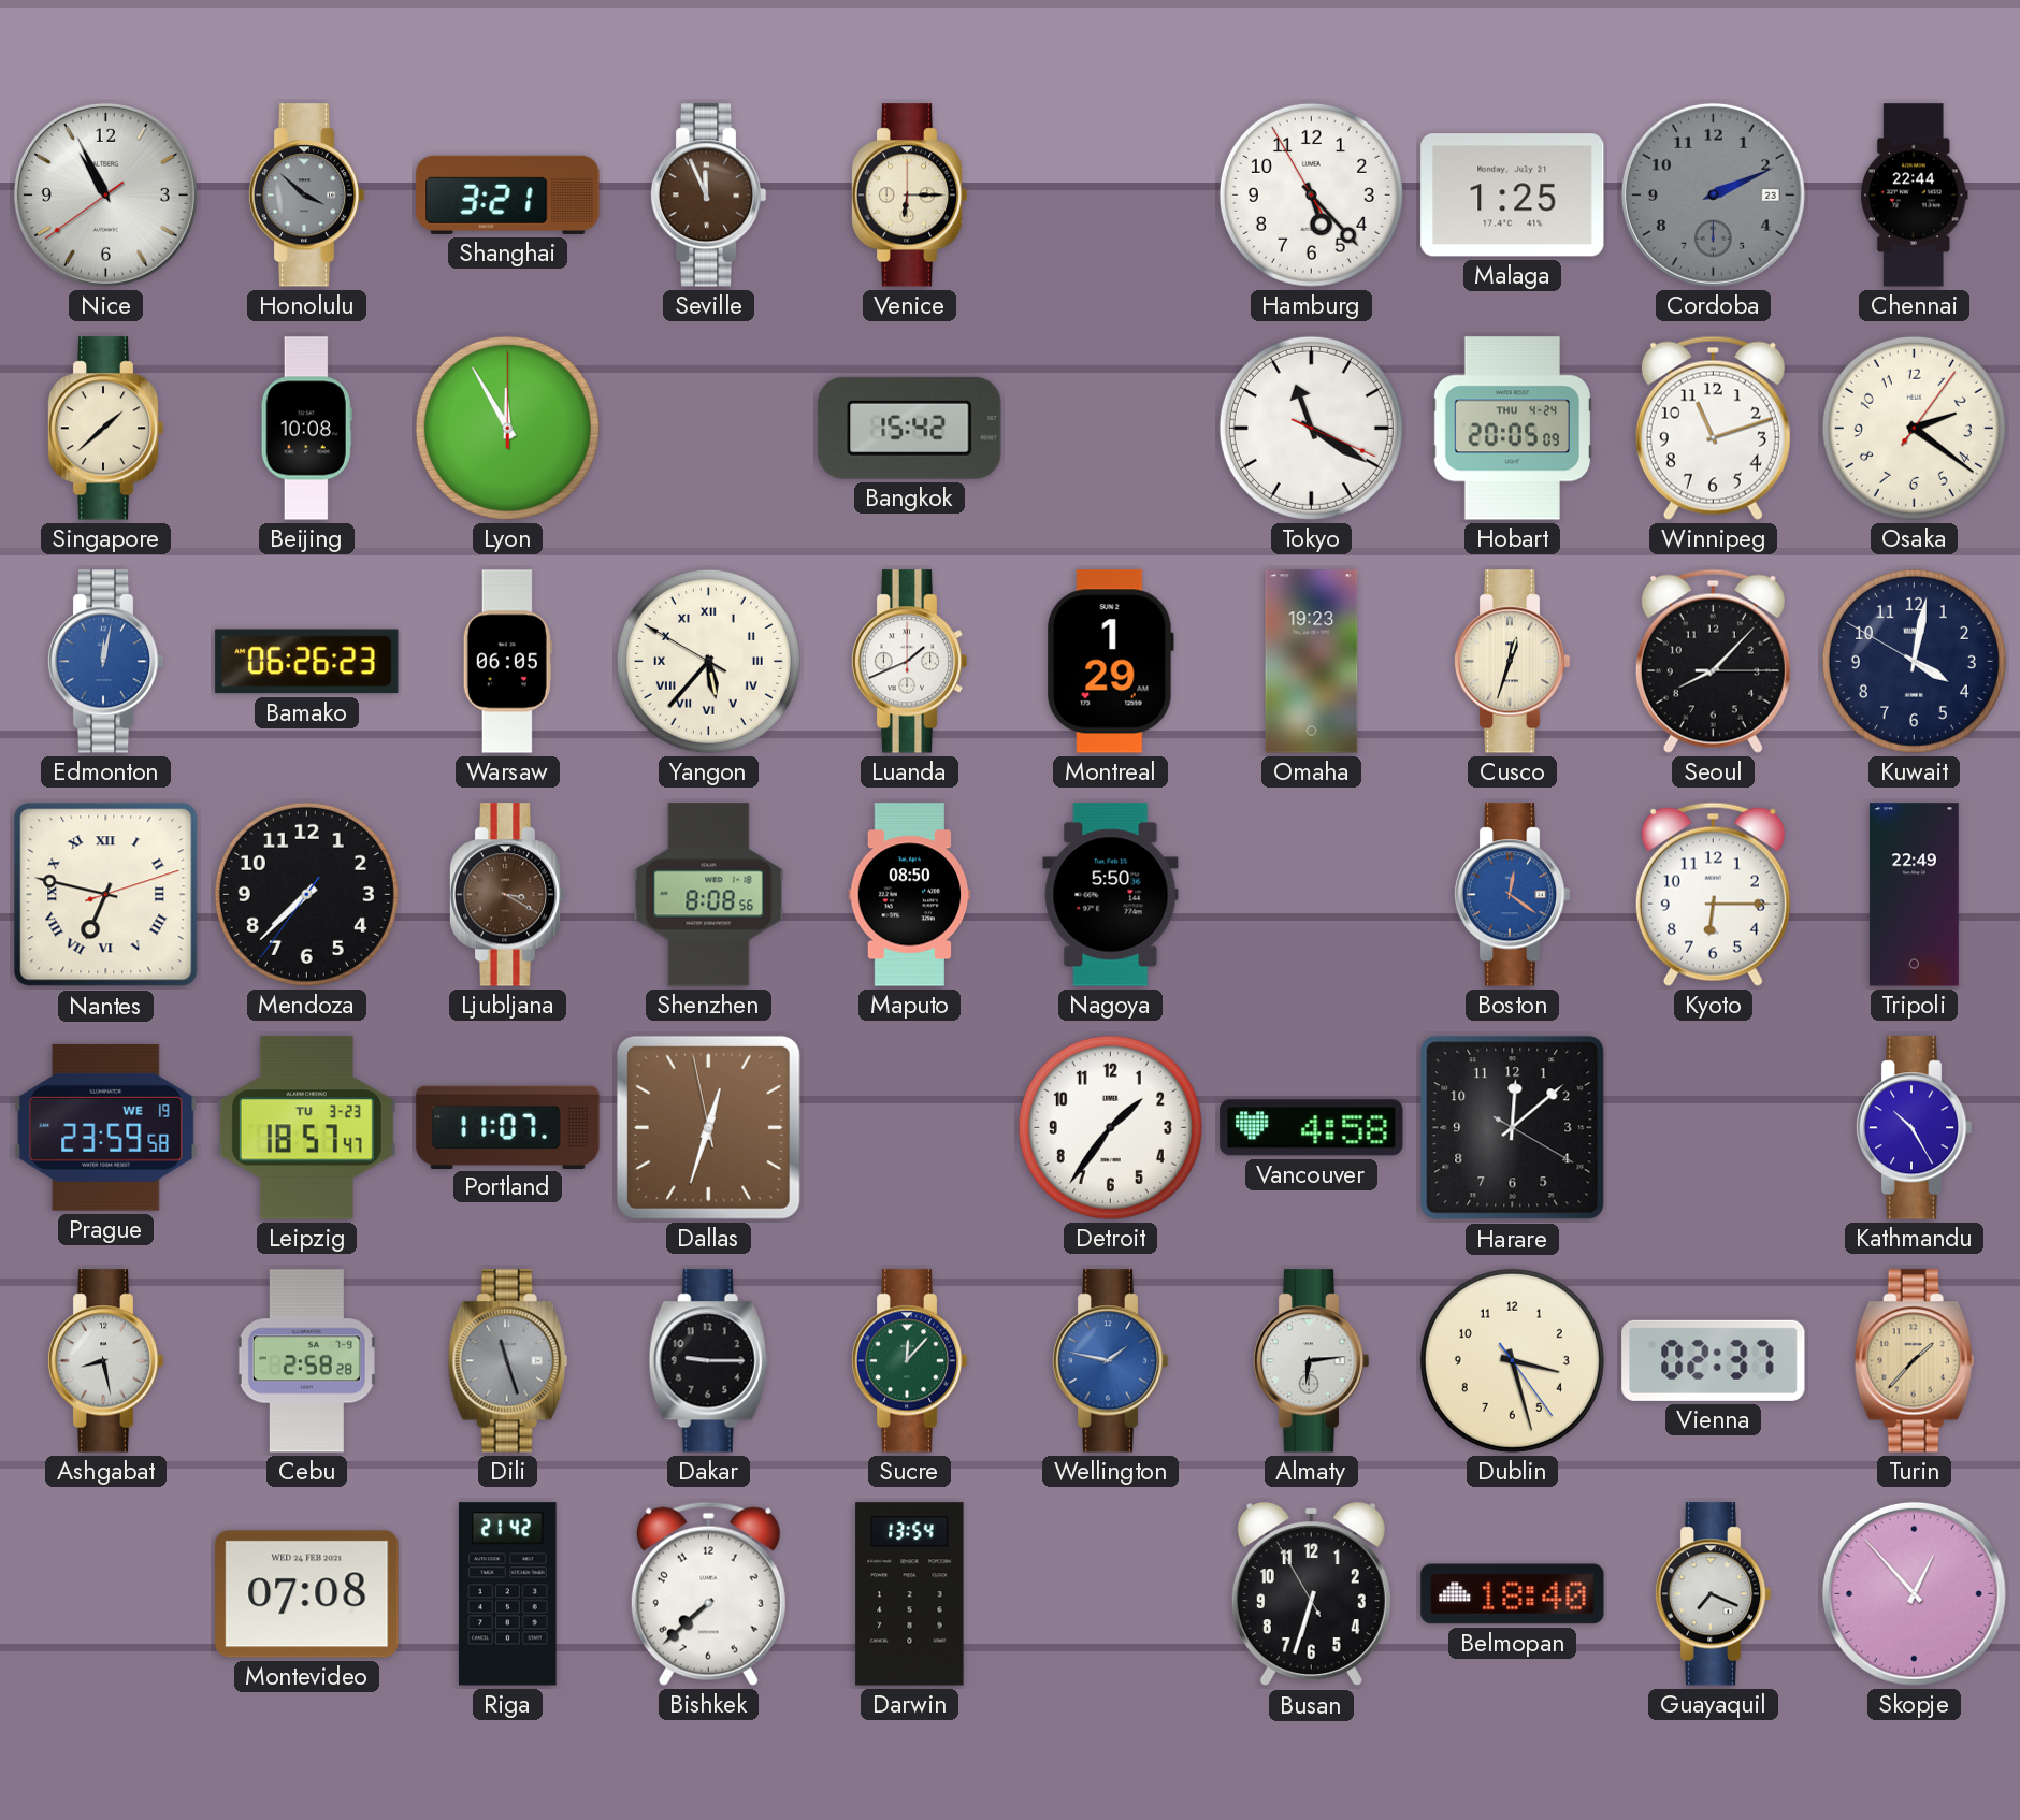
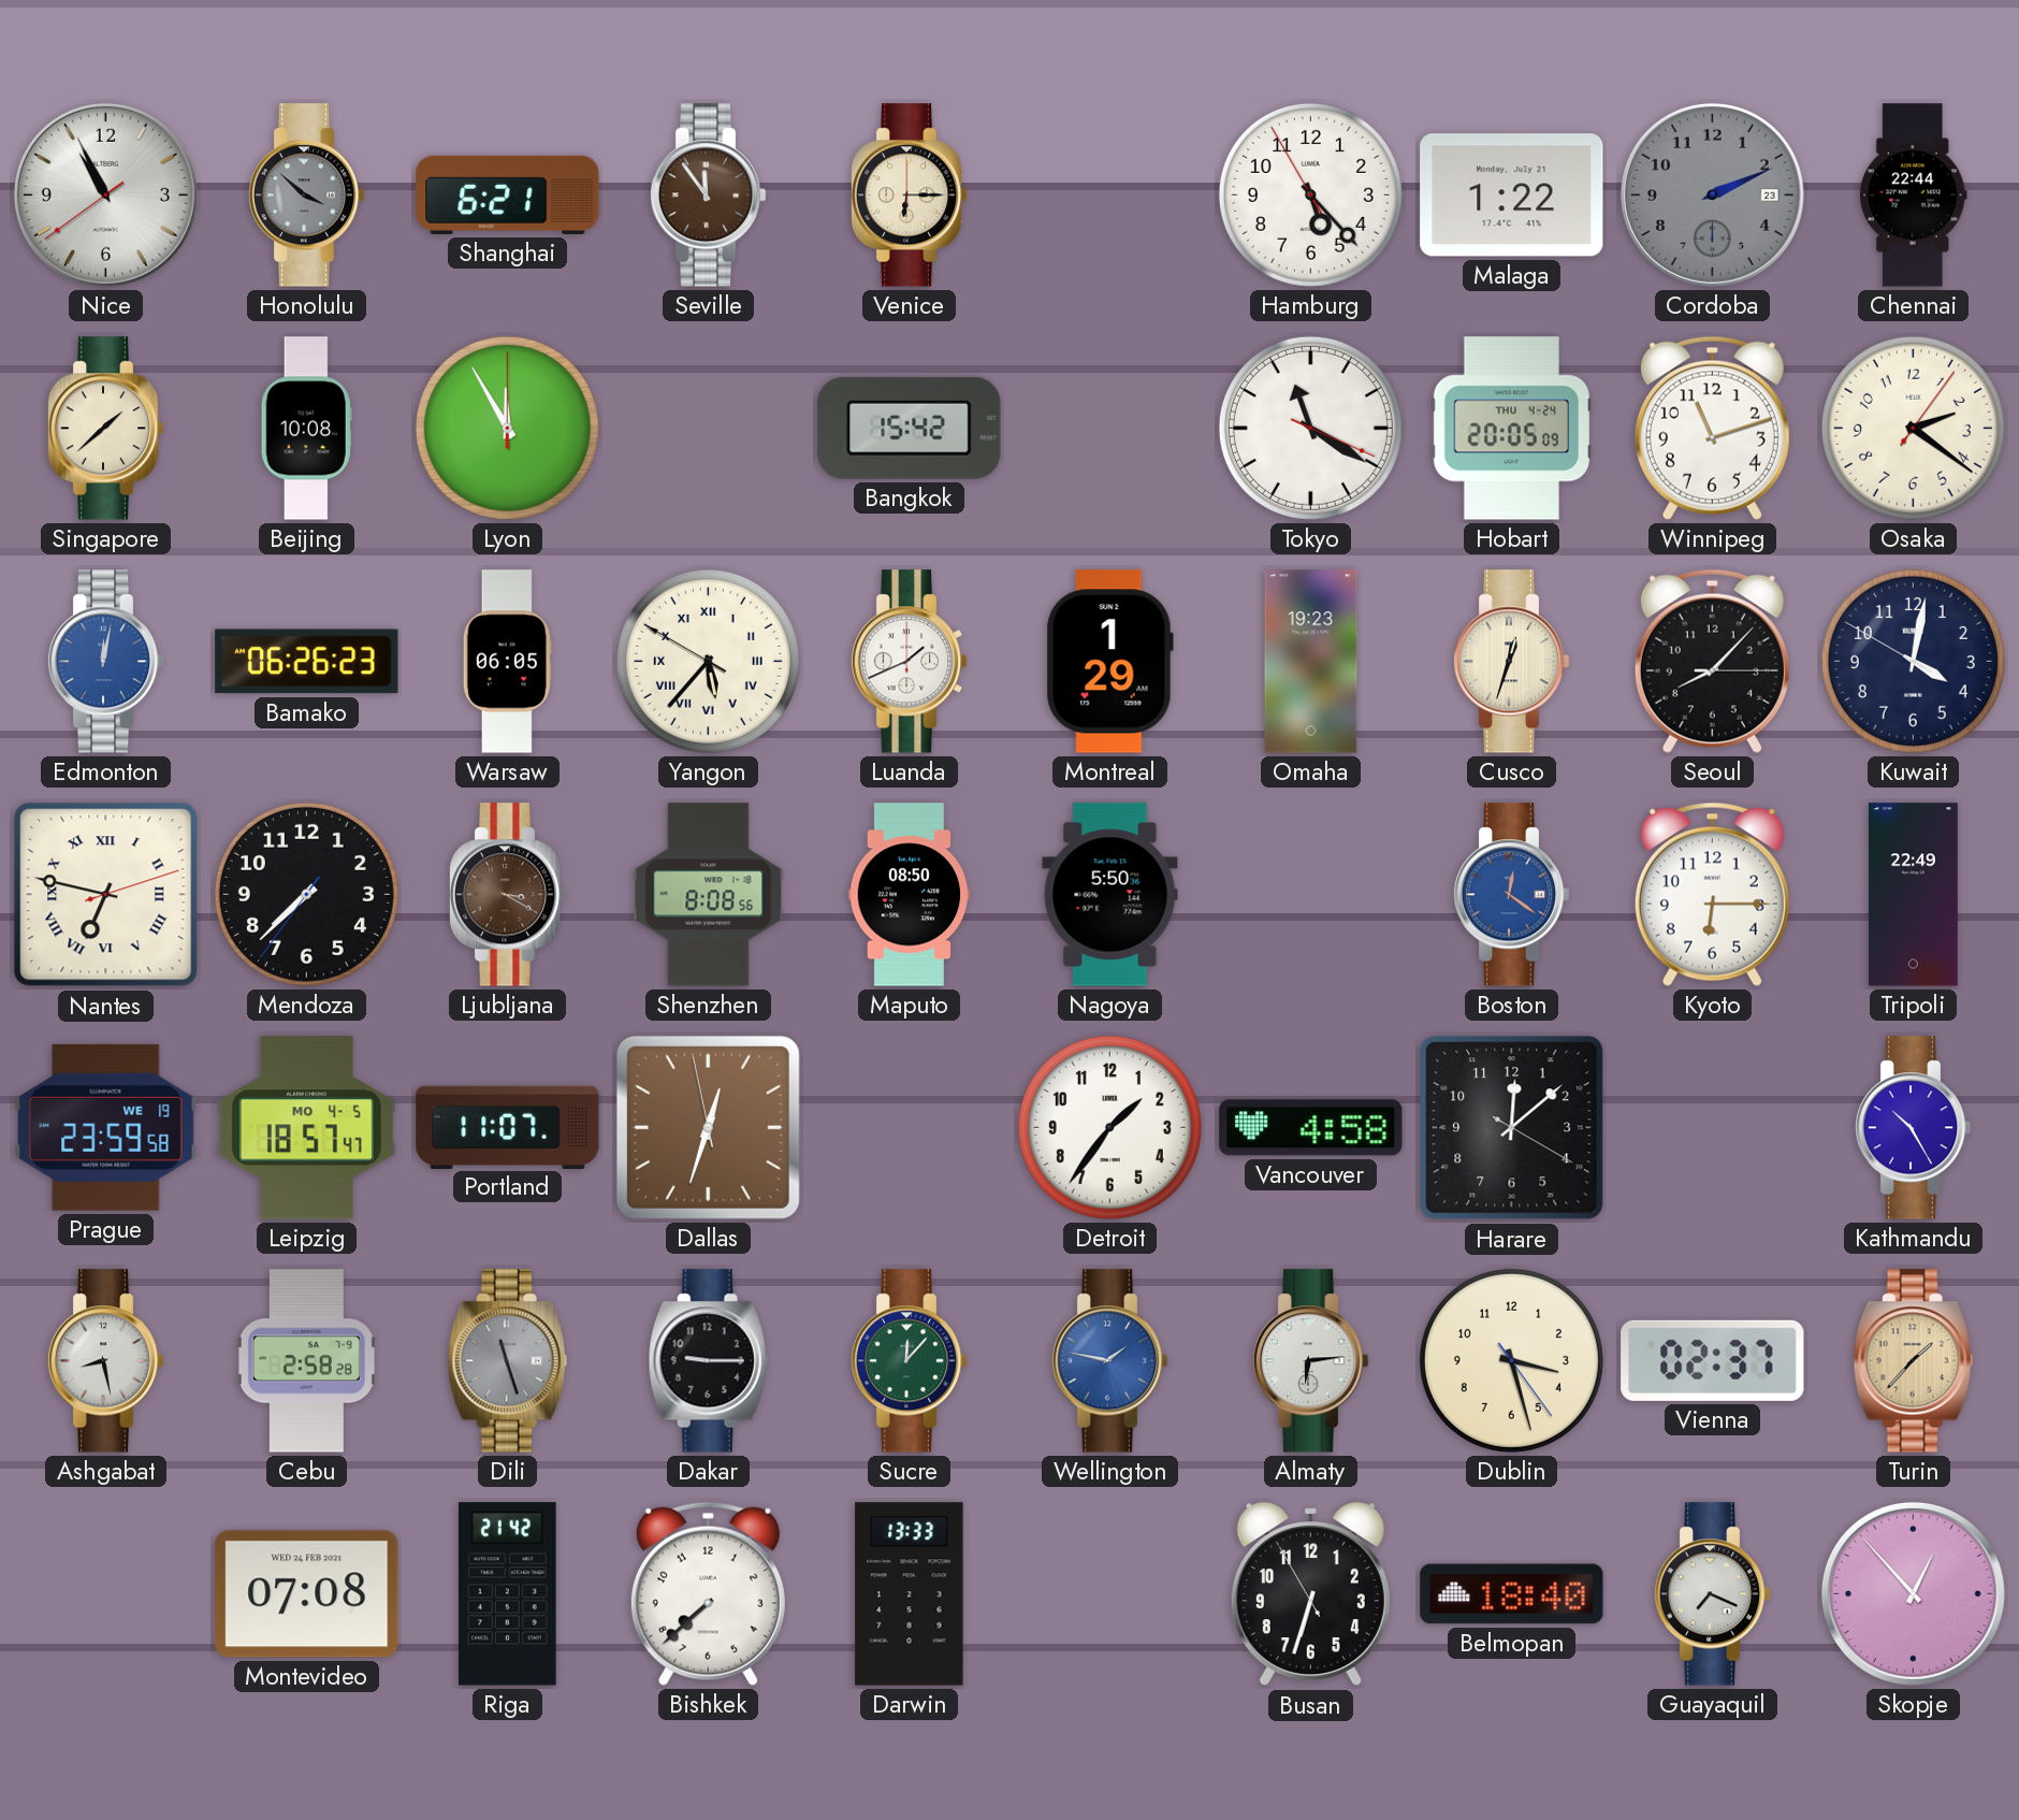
Shanghai: 3:21 -> 6:21 (508, 194)
Seville: 11:56 -> 11:54 (708, 196)
Malaga: 1:25 -> 1:22 (1512, 196)
Leipzig date: TU 3-23 -> MO 4-5 (306, 1128)
Darwin: 13:54 -> 13:33 (910, 1594)
